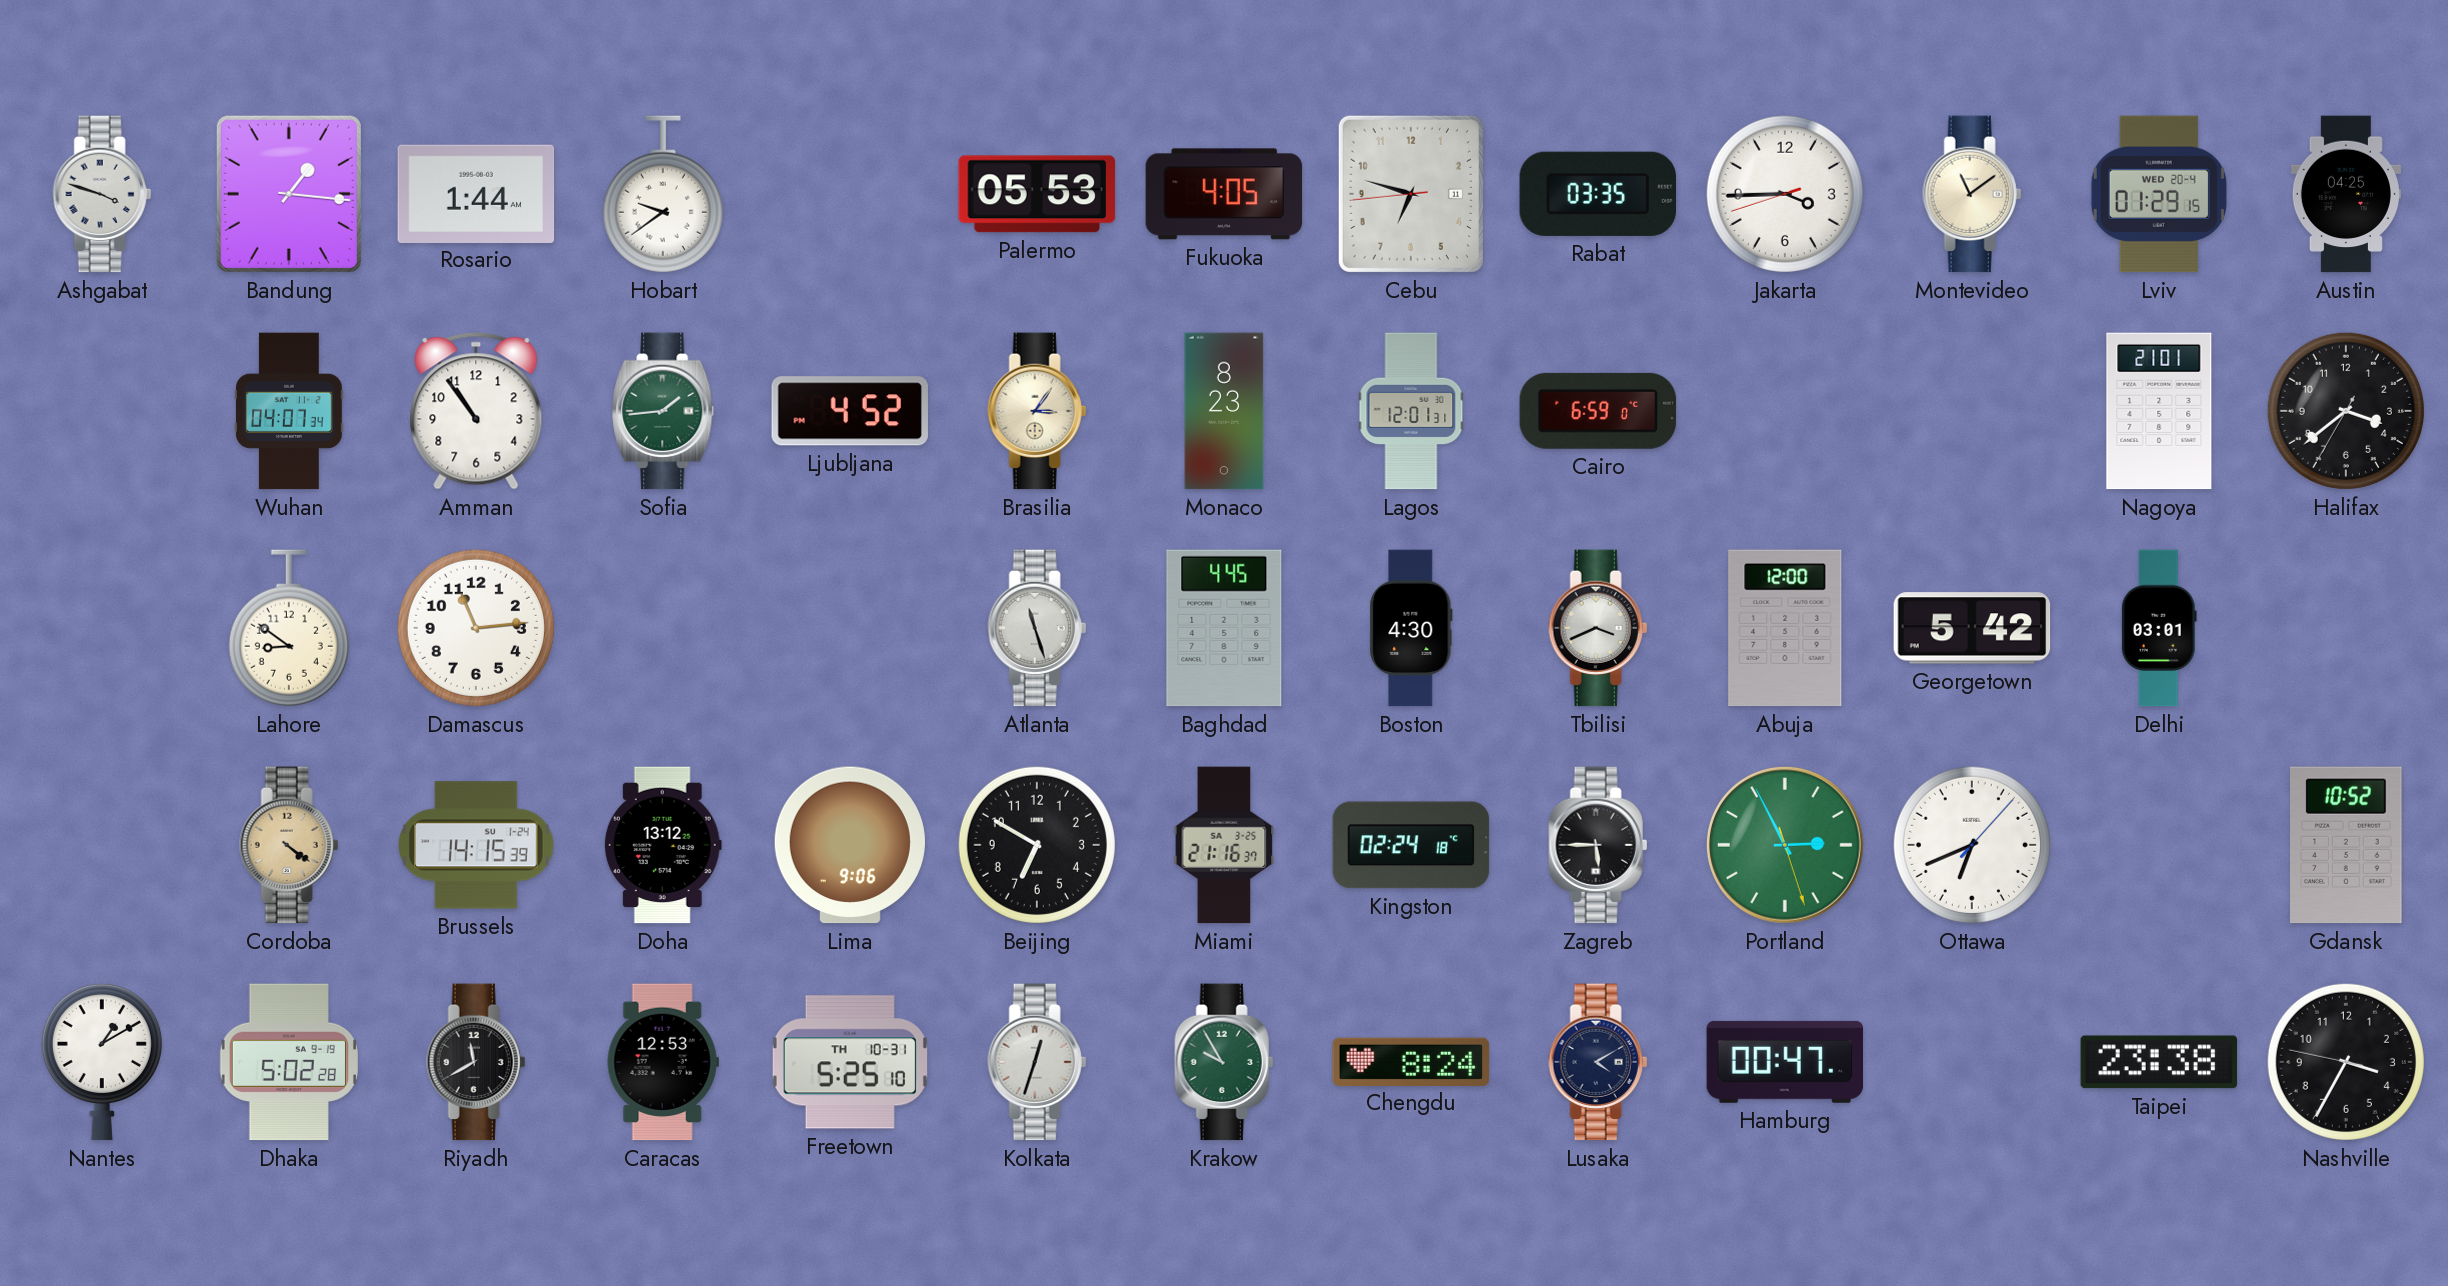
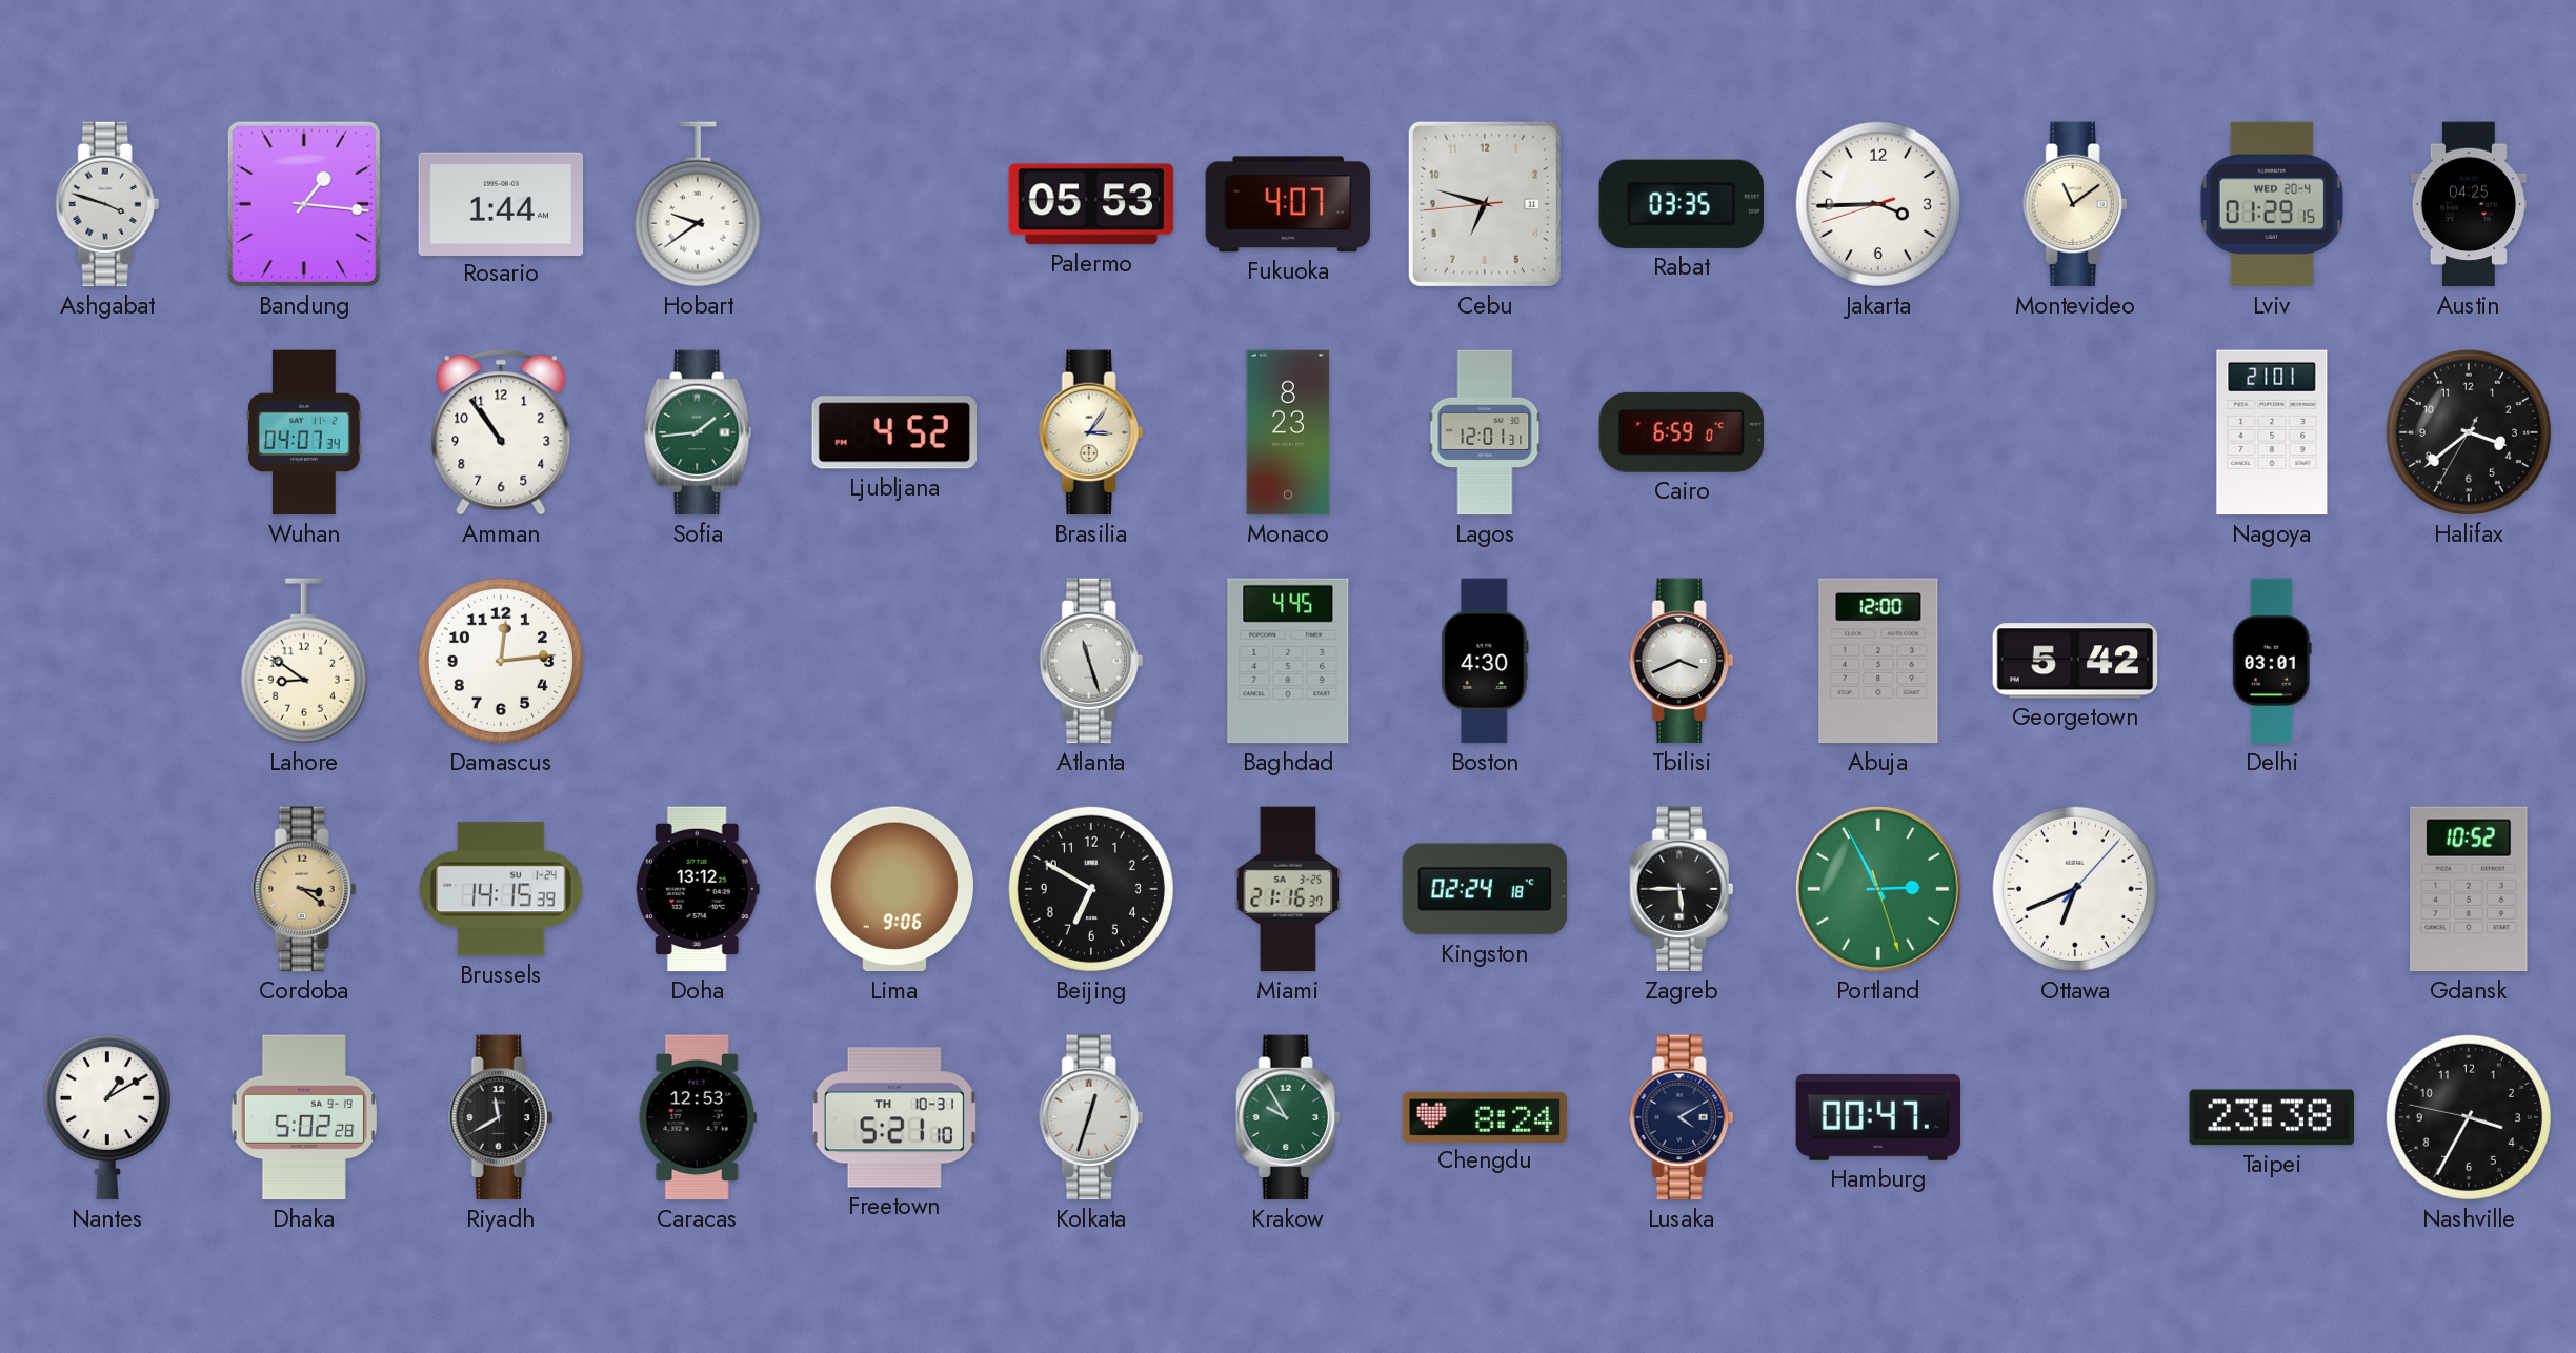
Fukuoka: 4:05 -> 4:07 (1288, 204)
Damascus: 11:14 -> 12:14 (501, 661)
Cordoba: 4:21 -> 3:21 (304, 889)
Freetown: 5:25 -> 5:21 (894, 1117)
